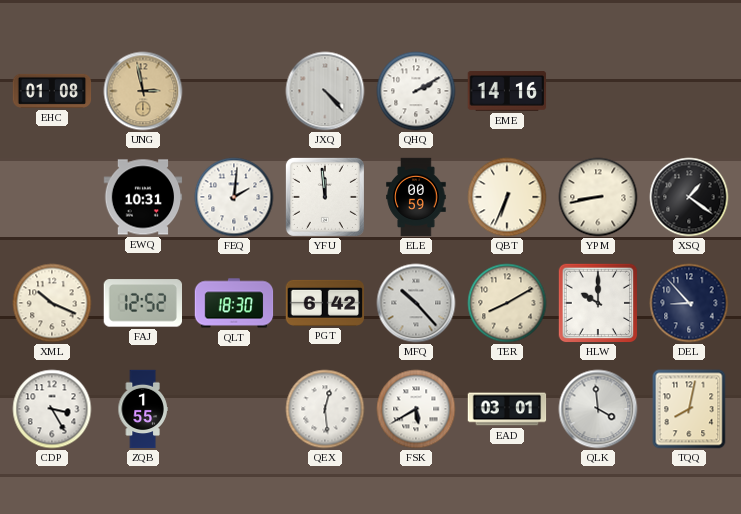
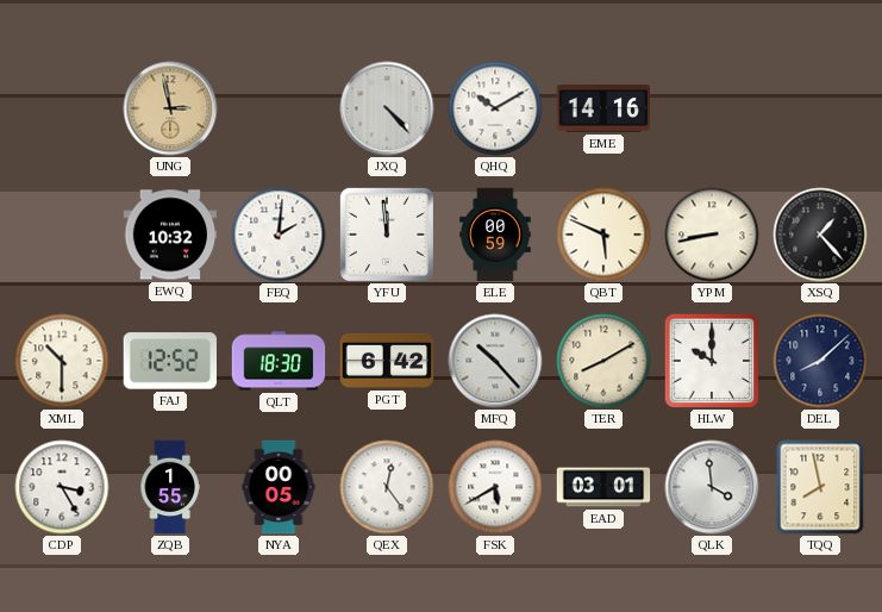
EHC: 01:08 -> none (52, 91)
QHQ: 2:10 -> 10:10 (495, 108)
EWQ: 10:31 -> 10:32 (170, 235)
QBT: 6:34 -> 5:49 (603, 235)
XSQ: 1:21 -> 1:23 (820, 235)
XML: 10:19 -> 10:30 (62, 361)
DEL: 8:53 -> 8:08 (820, 361)
NYA: none -> 00:05 (279, 487)
QEX: 12:29 -> 12:24 (387, 487)
TQQ: 8:02 -> 7:58 (820, 487)
